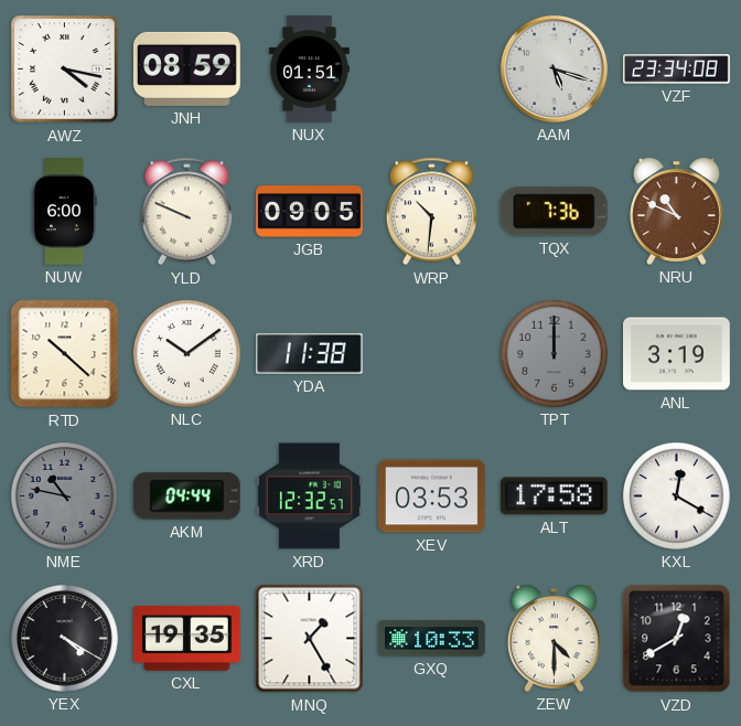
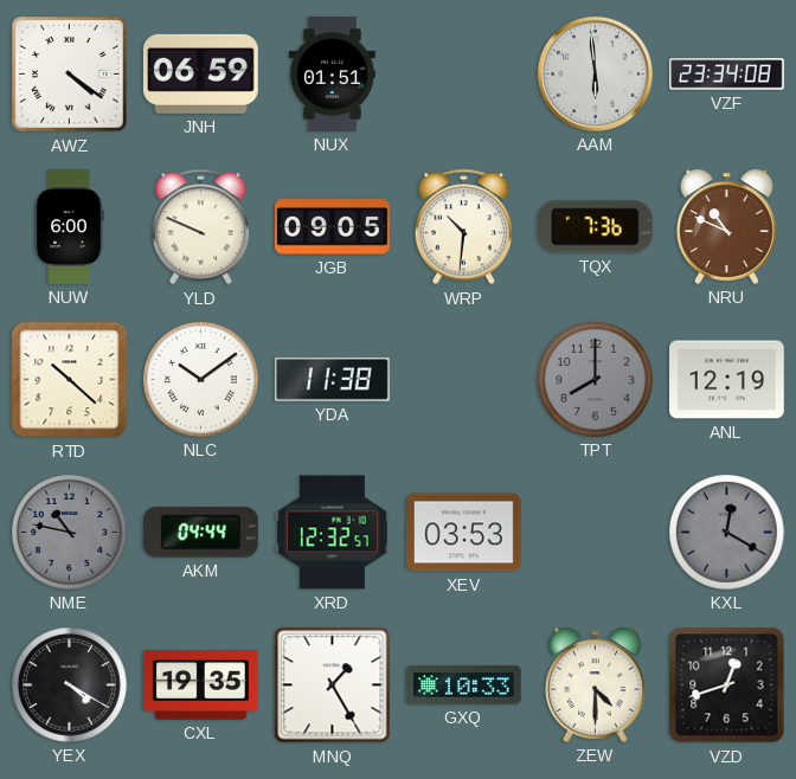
AWZ: 4:17 -> 4:21 (70, 75)
JNH: 08:59 -> 06:59 (200, 73)
AAM: 5:18 -> 5:59 (595, 73)
TPT: 12:00 -> 8:00 (596, 380)
ANL: 3:19 -> 12:19 (727, 380)
ALT: 17:58 -> none (554, 497)
KXL dial: white -> grey (727, 533)
VZD: 12:40 -> 12:42 (727, 685)
